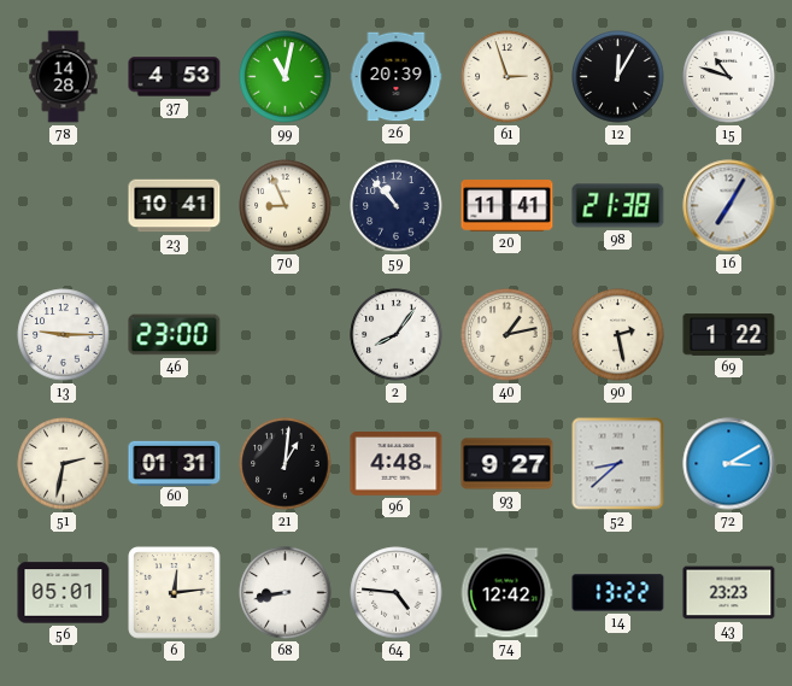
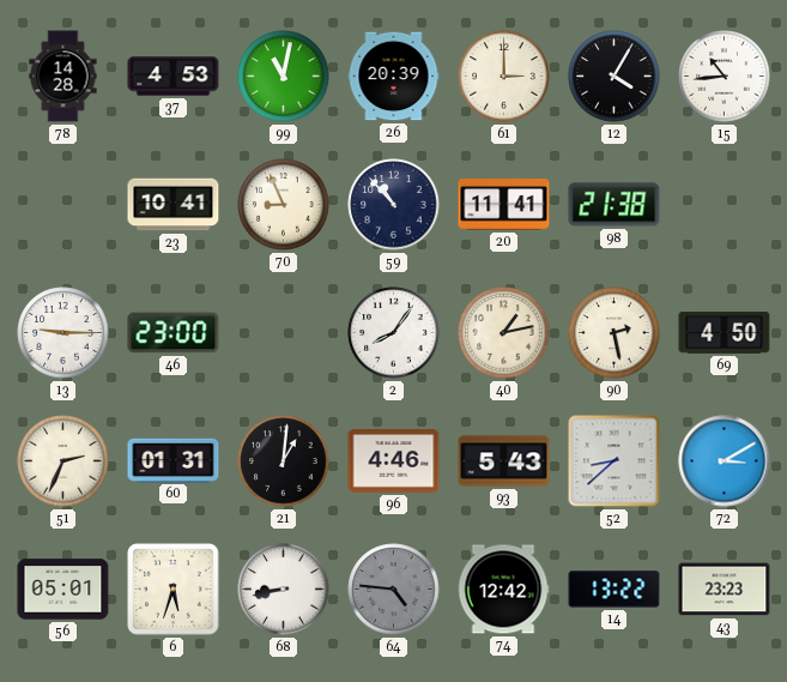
61: 2:57 -> 3:00 (504, 77)
12: 12:05 -> 4:05 (615, 77)
15: 10:48 -> 10:44 (725, 77)
16: 7:05 -> none (729, 206)
69: 1:22 -> 4:50 (725, 333)
51: 2:32 -> 2:34 (63, 461)
96: 4:48 -> 4:46 (394, 461)
93: 9:27 -> 5:43 (504, 461)
6: 12:14 -> 5:33 (174, 590)
64 dial: white -> grey (394, 590)
